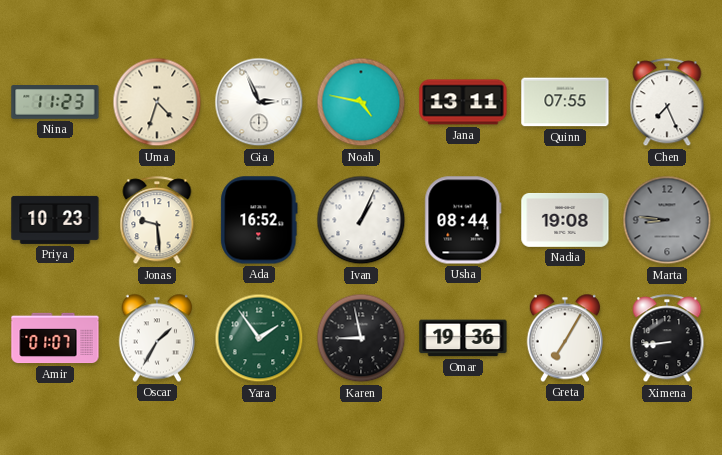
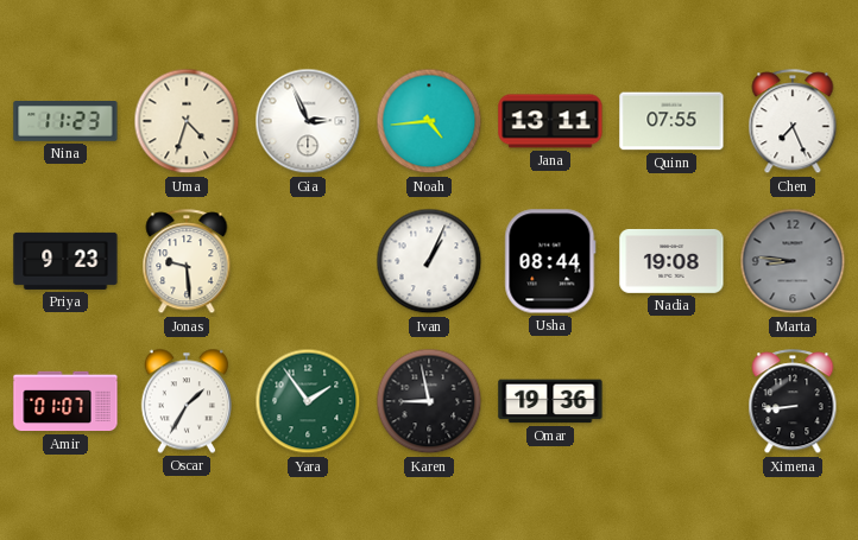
Noah: 4:47 -> 4:44 (429, 121)
Priya: 10:23 -> 9:23 (65, 261)
Ada: 16:52 -> none (259, 220)
Greta: 7:05 -> none (564, 338)
